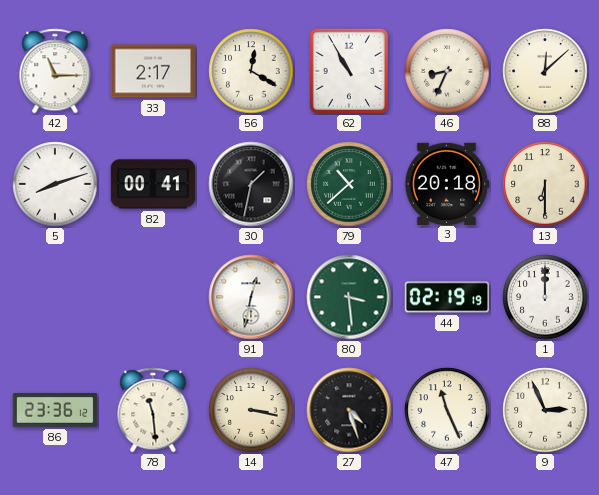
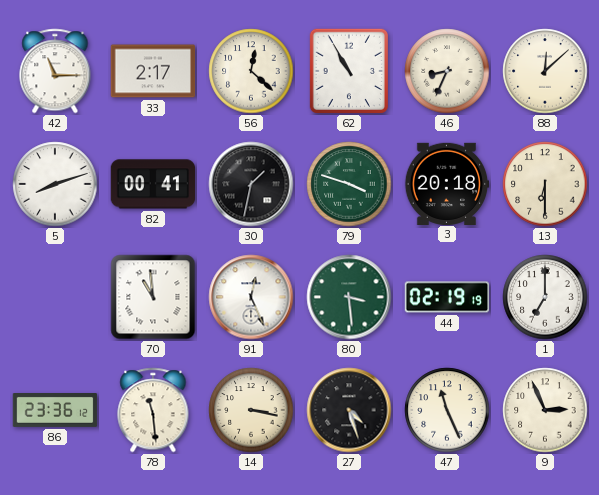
56: 12:20 -> 12:22 (251, 71)
79: 10:38 -> 3:48 (349, 184)
70: none -> 10:59 (153, 297)
91: 12:32 -> 12:26 (251, 297)
1: 12:00 -> 7:00 (545, 297)
